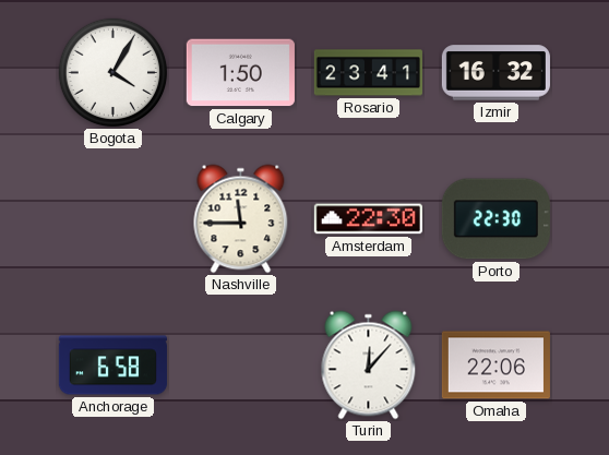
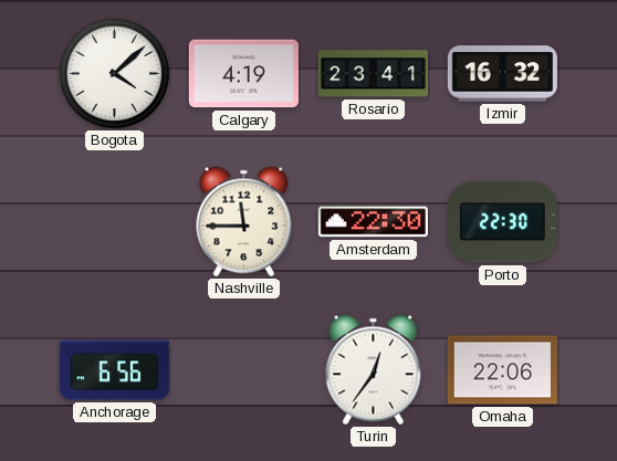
Bogota: 4:05 -> 4:08 (115, 74)
Calgary: 1:50 -> 4:19 (243, 74)
Anchorage: 6:58 -> 6:56 (114, 370)
Turin: 12:07 -> 12:36 (374, 370)
